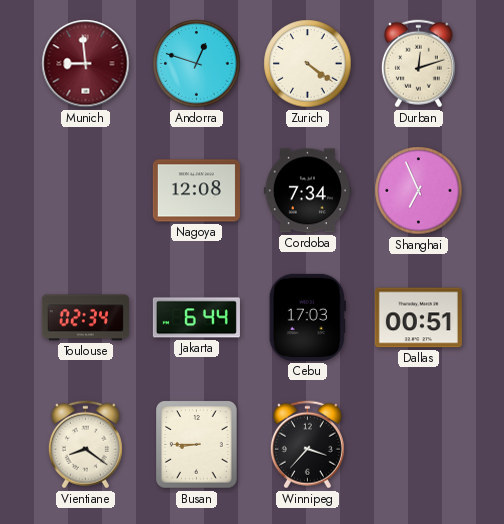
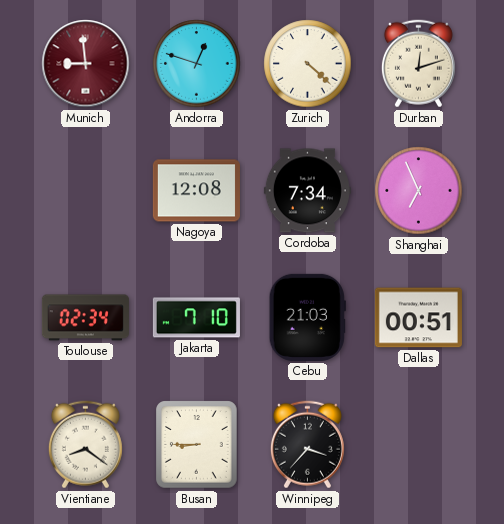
Zurich: 4:21 -> 4:22 (308, 64)
Jakarta: 6:44 -> 7:10 (196, 318)
Cebu: 17:03 -> 21:03 (307, 317)
